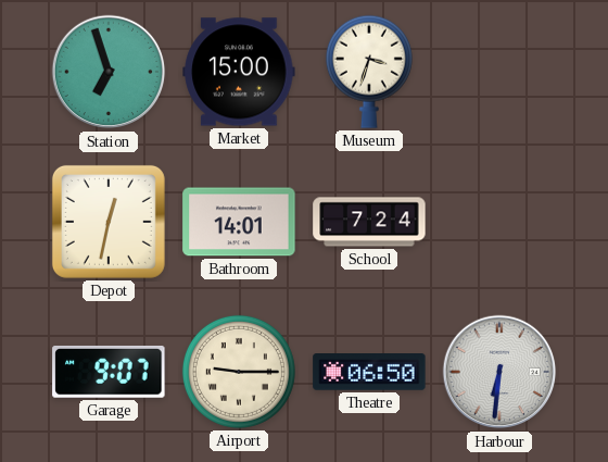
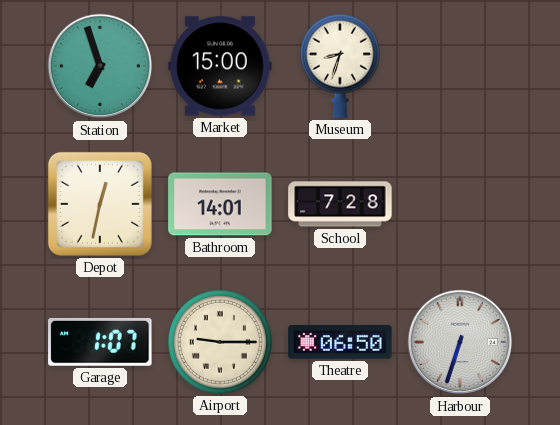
Museum: 3:33 -> 8:33 (340, 66)
School: 7:24 -> 7:28 (340, 204)
Garage: 9:07 -> 1:07 (100, 342)
Harbour: 6:31 -> 6:33 (460, 342)
